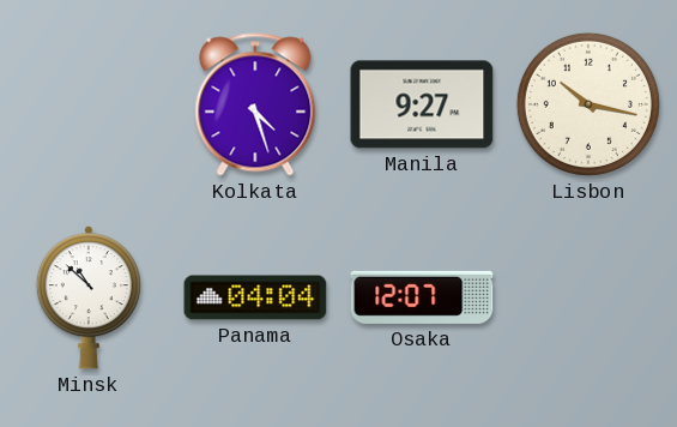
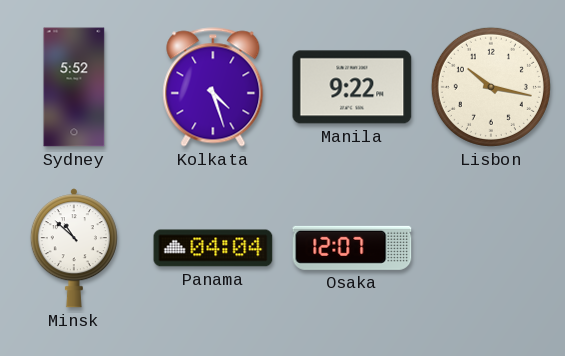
Sydney: none -> 5:52 (74, 87)
Manila: 9:27 -> 9:22 (352, 87)
